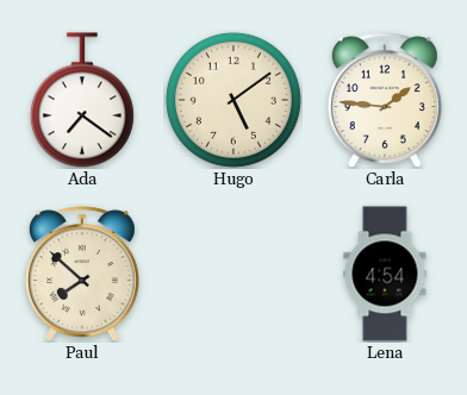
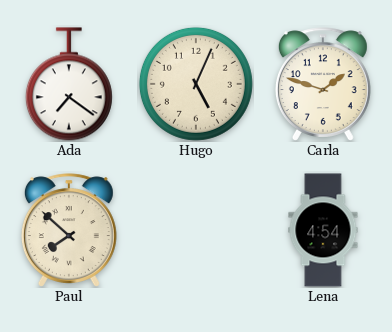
Hugo: 5:09 -> 5:04 (196, 84)
Carla: 1:46 -> 1:48 (323, 84)
